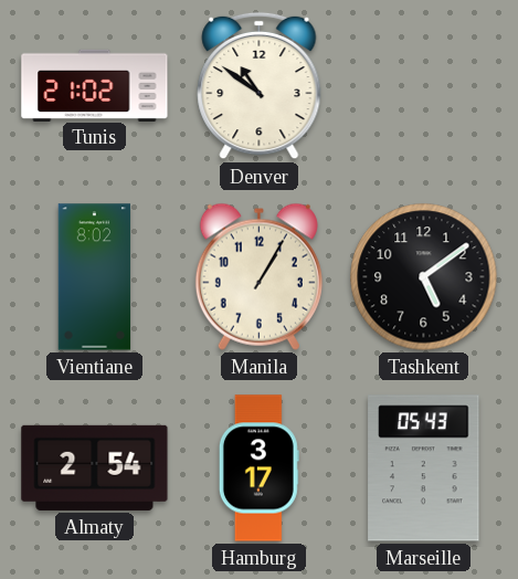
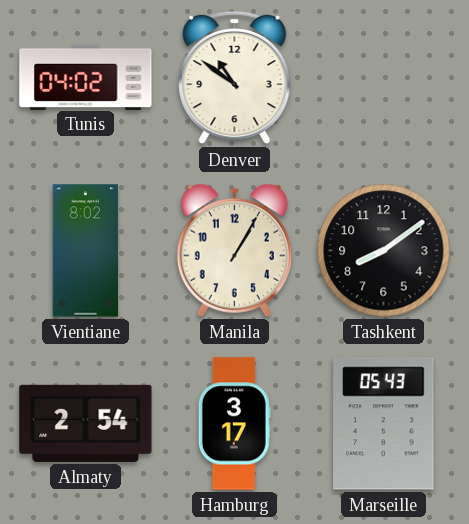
Tunis: 21:02 -> 04:02 (86, 77)
Tashkent: 5:09 -> 8:09 (384, 251)
